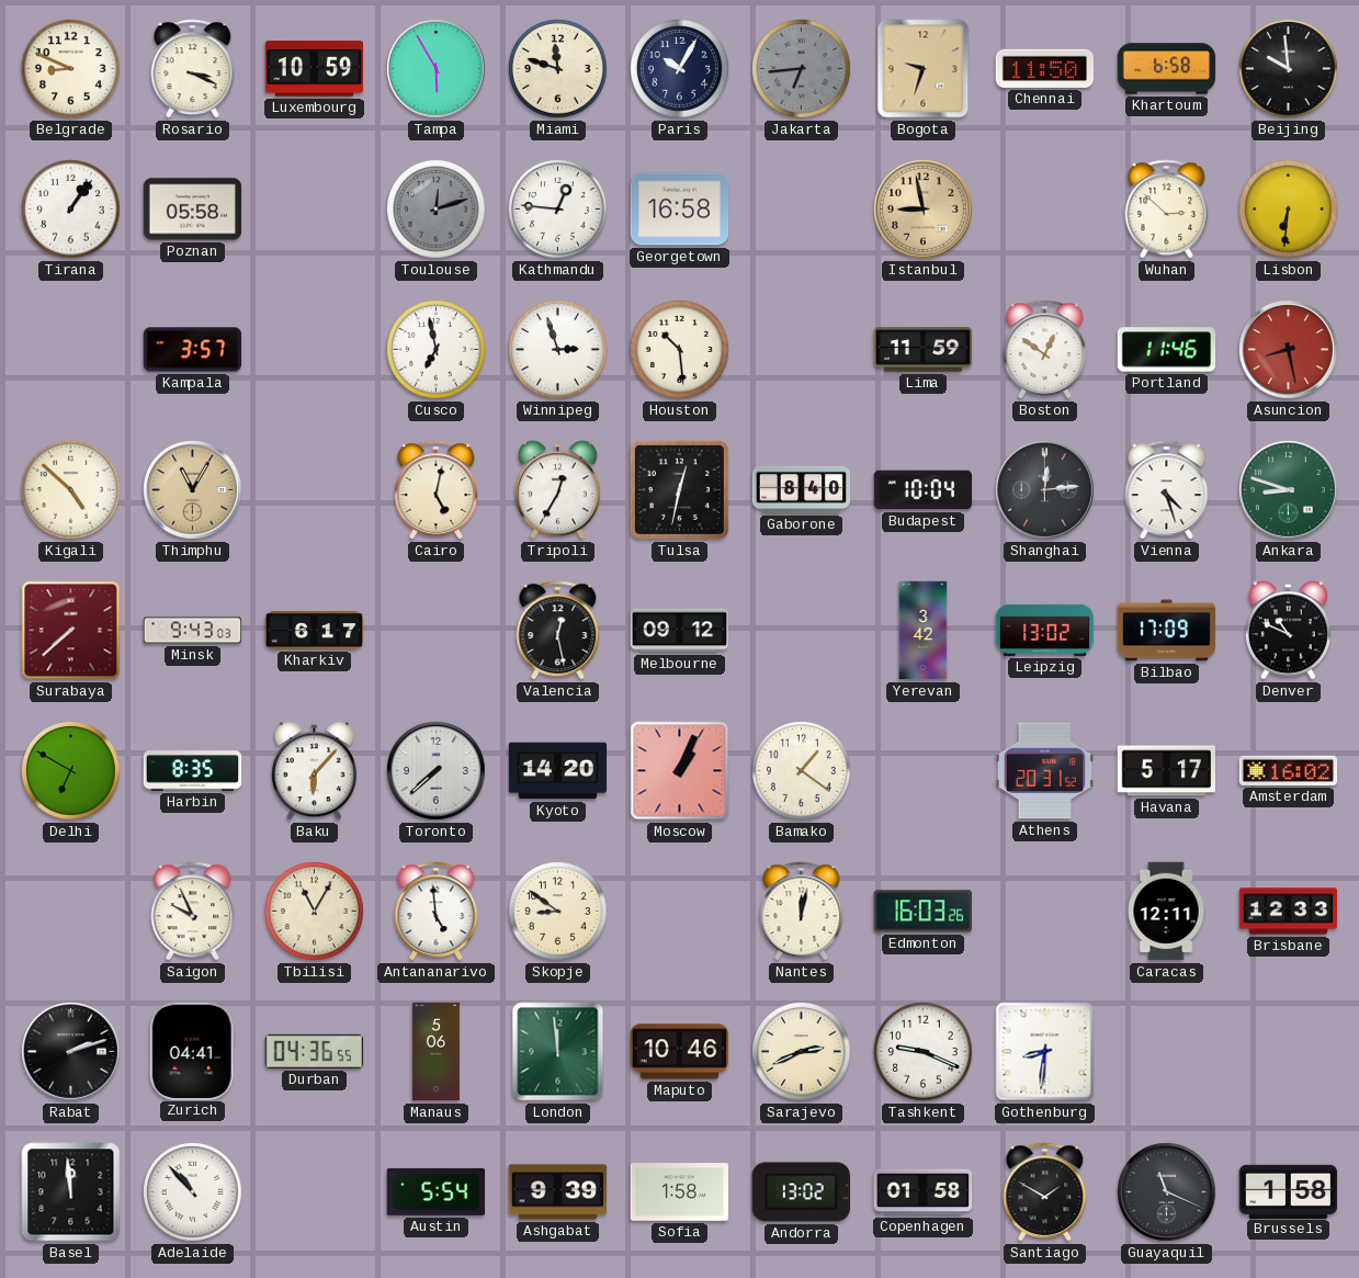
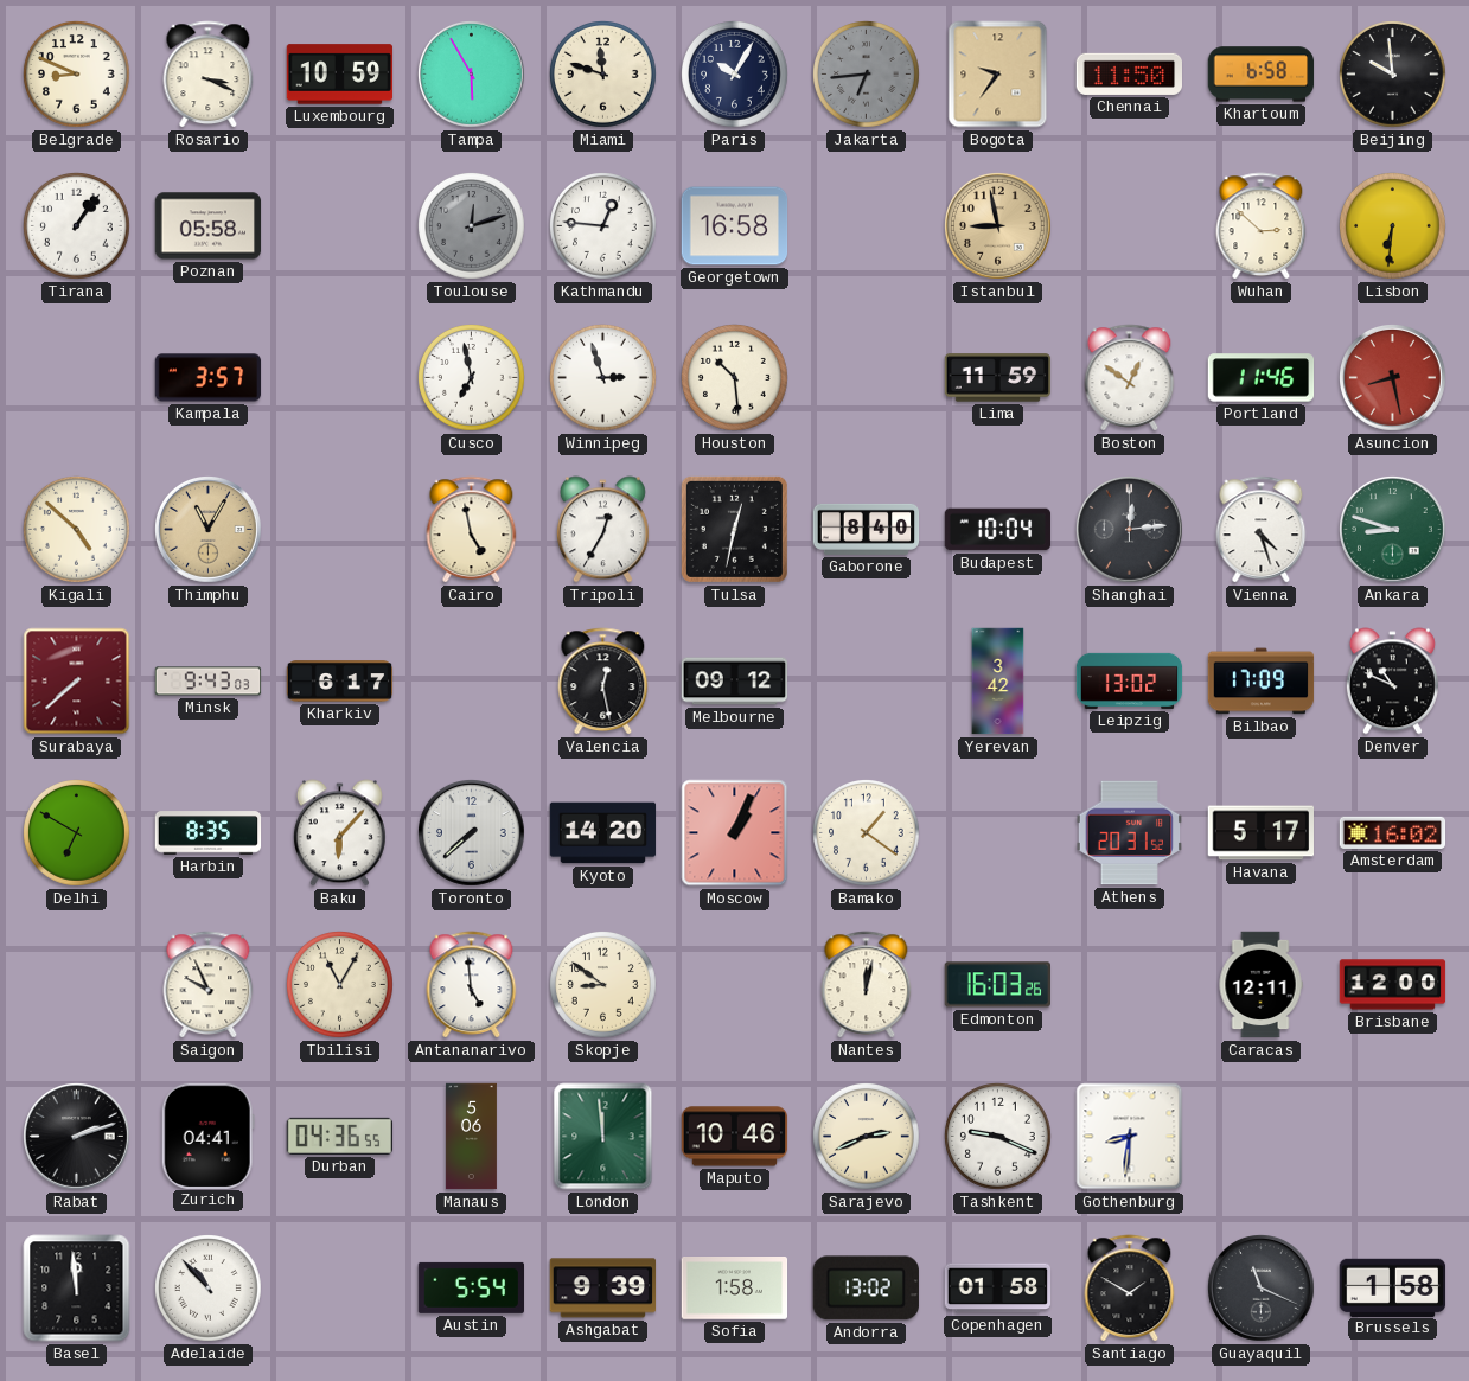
Bogota: 9:33 -> 9:36 (998, 75)
Cairo: 5:02 -> 4:58 (472, 530)
Brisbane: 12:33 -> 12:00 (1393, 985)
